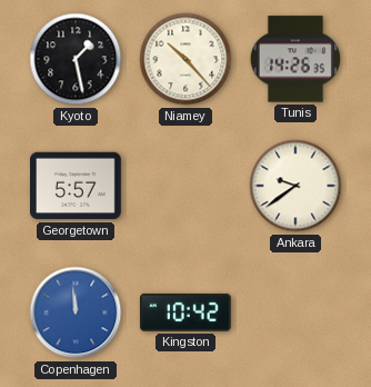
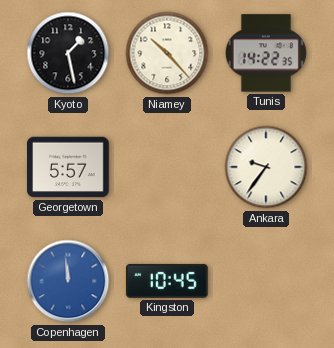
Tunis: 14:26 -> 14:22 (266, 53)
Ankara: 9:39 -> 9:36 (266, 167)
Kingston: 10:42 -> 10:45 (167, 281)
